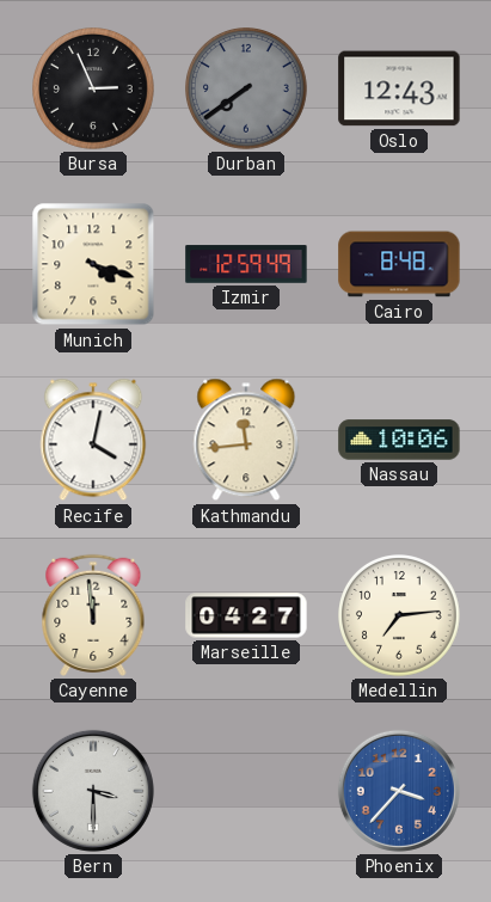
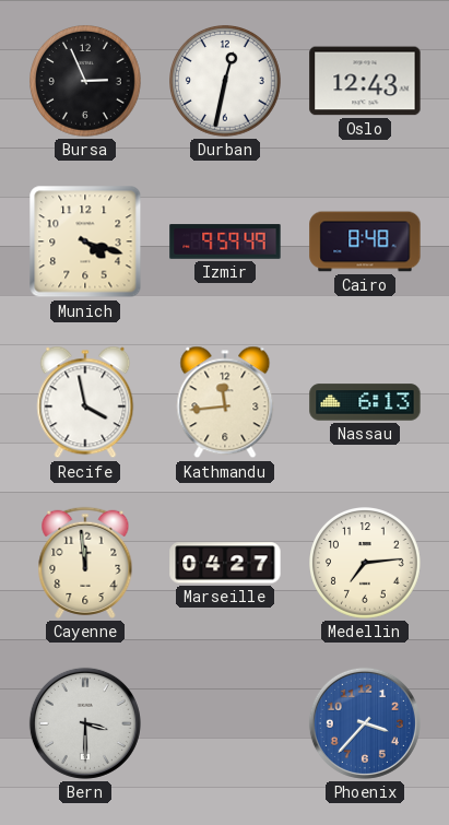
Durban: 7:39 -> 12:32 (226, 82)
Durban dial: grey -> white (226, 82)
Izmir: 12:59 -> 9:59 (225, 241)
Recife: 4:02 -> 3:58 (85, 402)
Nassau: 10:06 -> 6:13 (365, 402)
